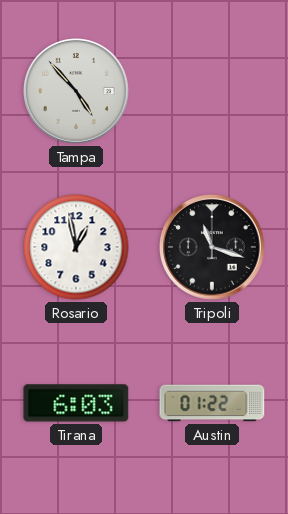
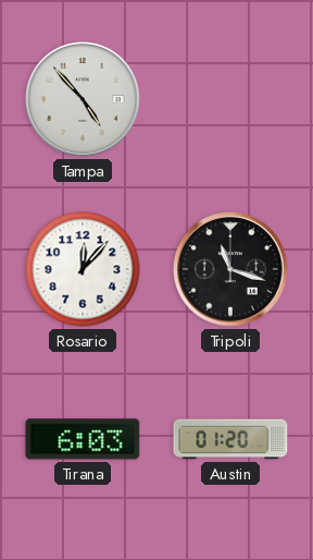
Rosario: 12:58 -> 12:07 (83, 269)
Austin: 01:22 -> 01:20 (230, 439)
